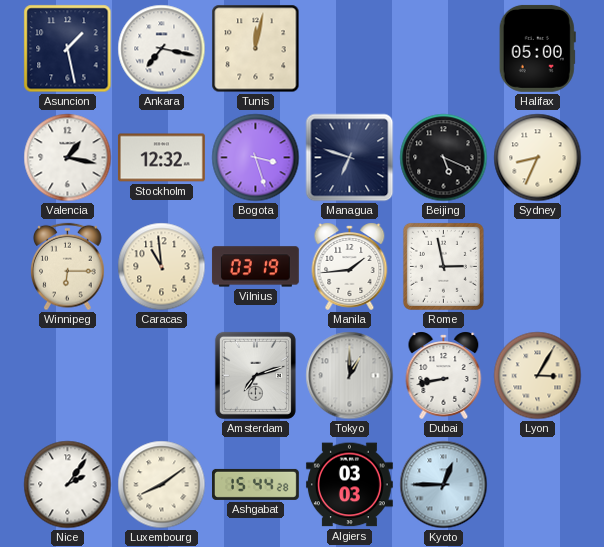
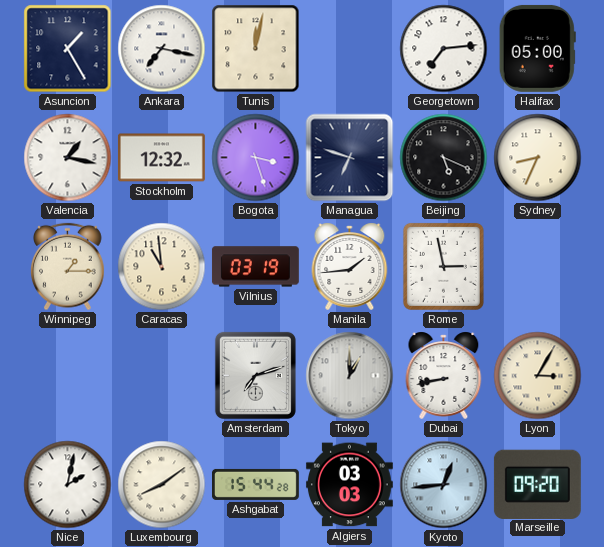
Asuncion: 1:28 -> 1:25 (68, 49)
Georgetown: none -> 7:14 (444, 49)
Winnipeg: 6:15 -> 1:15 (68, 267)
Nice: 2:06 -> 2:02 (68, 485)
Kyoto: 12:45 -> 12:44 (444, 485)
Marseille: none -> 09:20 (537, 484)
